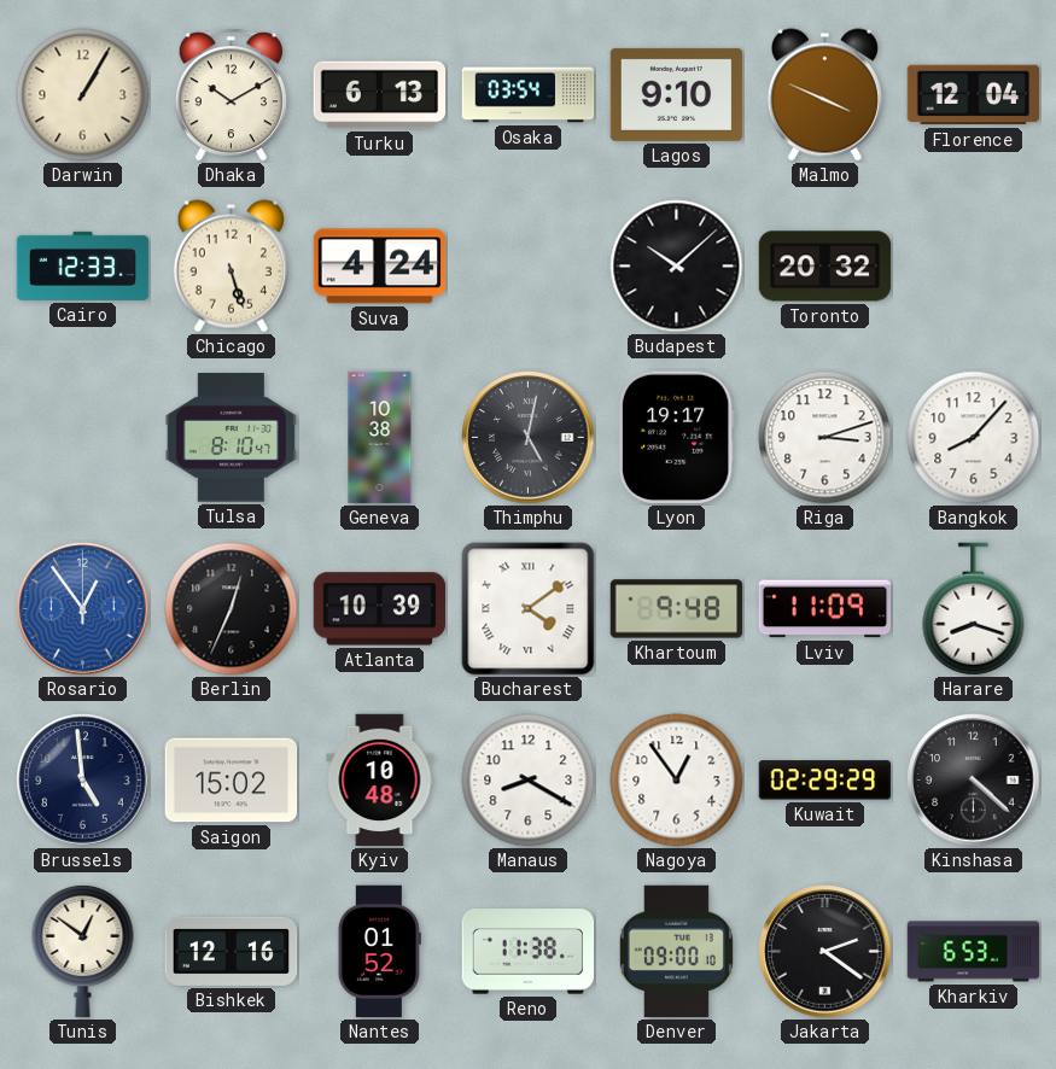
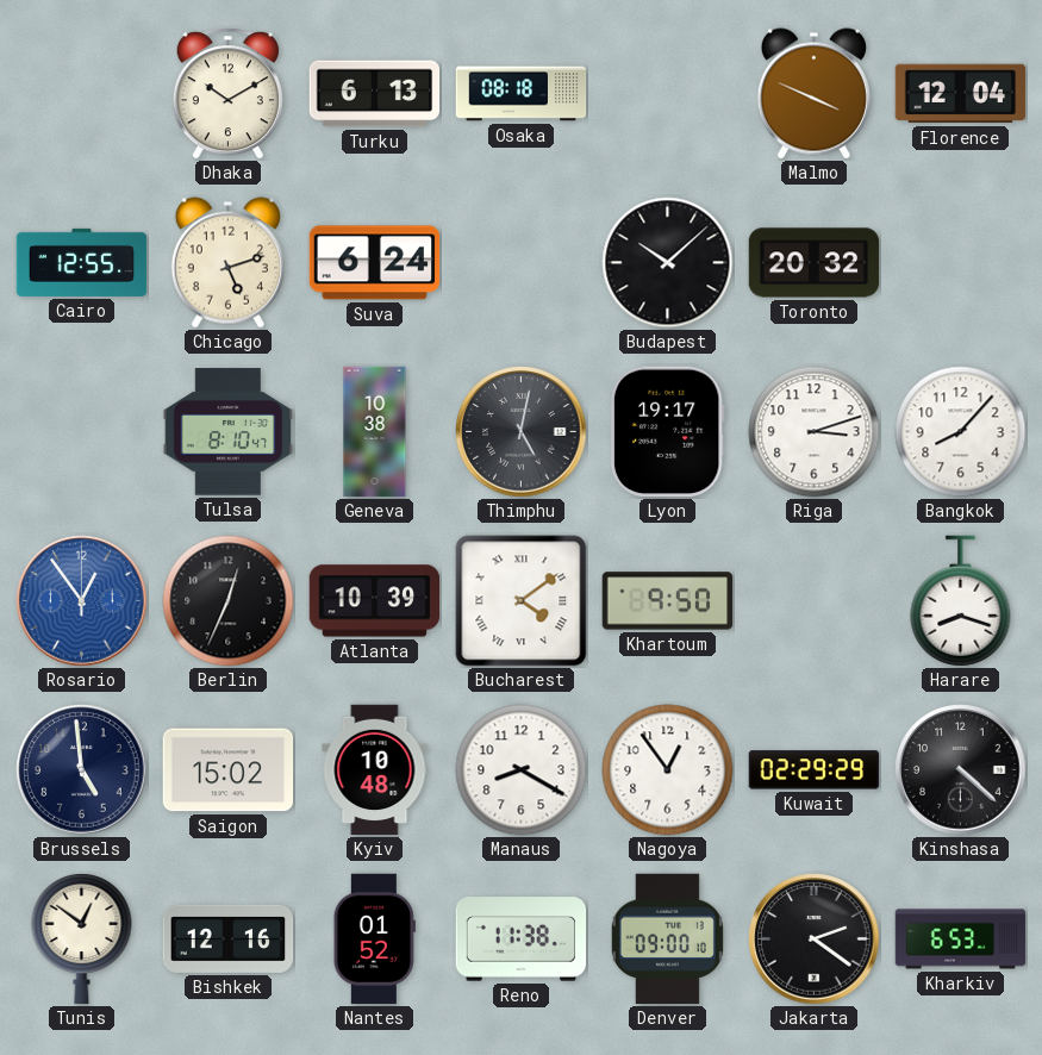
Darwin: 1:05 -> none (83, 95)
Osaka: 03:54 -> 08:18 (522, 94)
Lagos: 9:10 -> none (677, 94)
Cairo: 12:33 -> 12:55 (82, 262)
Chicago: 5:27 -> 5:12 (227, 263)
Suva: 4:24 -> 6:24 (375, 263)
Khartoum: 9:48 -> 9:50 (668, 601)
Lviv: 11:09 -> none (825, 609)
